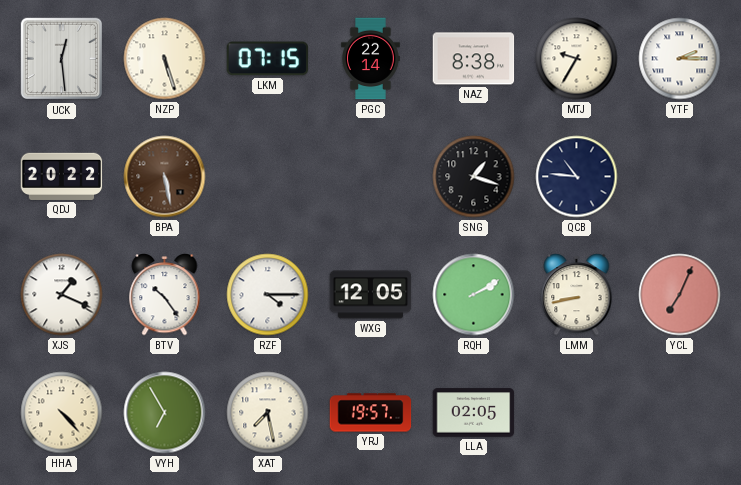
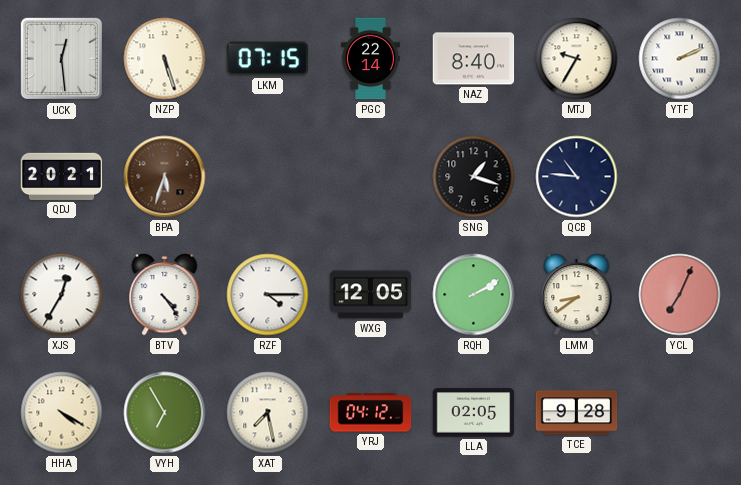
NAZ: 8:38 -> 8:40 (474, 59)
YTF: 2:15 -> 2:11 (680, 59)
QDJ: 20:22 -> 20:21 (62, 176)
BPA: 5:28 -> 5:33 (165, 177)
XJS: 1:19 -> 12:35 (62, 295)
BTV: 10:24 -> 4:24 (165, 295)
LMM: 8:43 -> 8:39 (577, 295)
HHA: 4:23 -> 4:20 (62, 413)
YRJ: 19:57 -> 04:12 (371, 413)
TCE: none -> 9:28 (577, 413)
